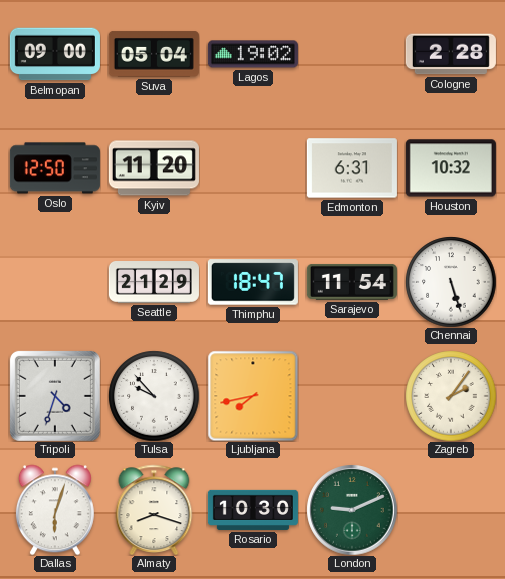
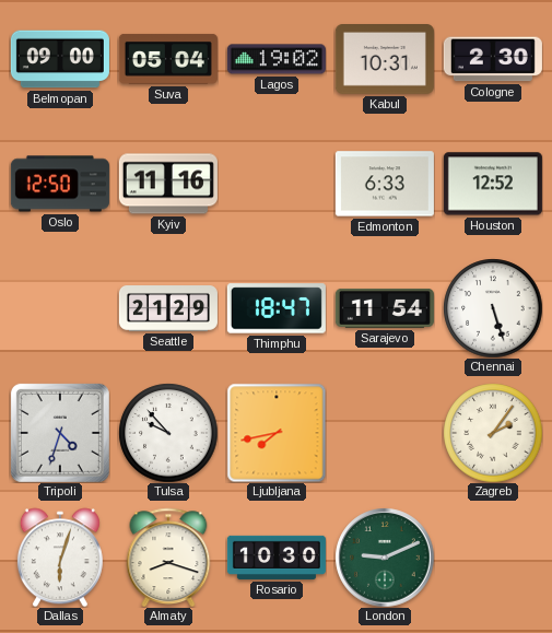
Kabul: none -> 10:31 (385, 60)
Cologne: 2:28 -> 2:30 (493, 59)
Kyiv: 11:20 -> 11:16 (168, 184)
Edmonton: 6:31 -> 6:33 (385, 184)
Houston: 10:32 -> 12:52 (493, 184)
